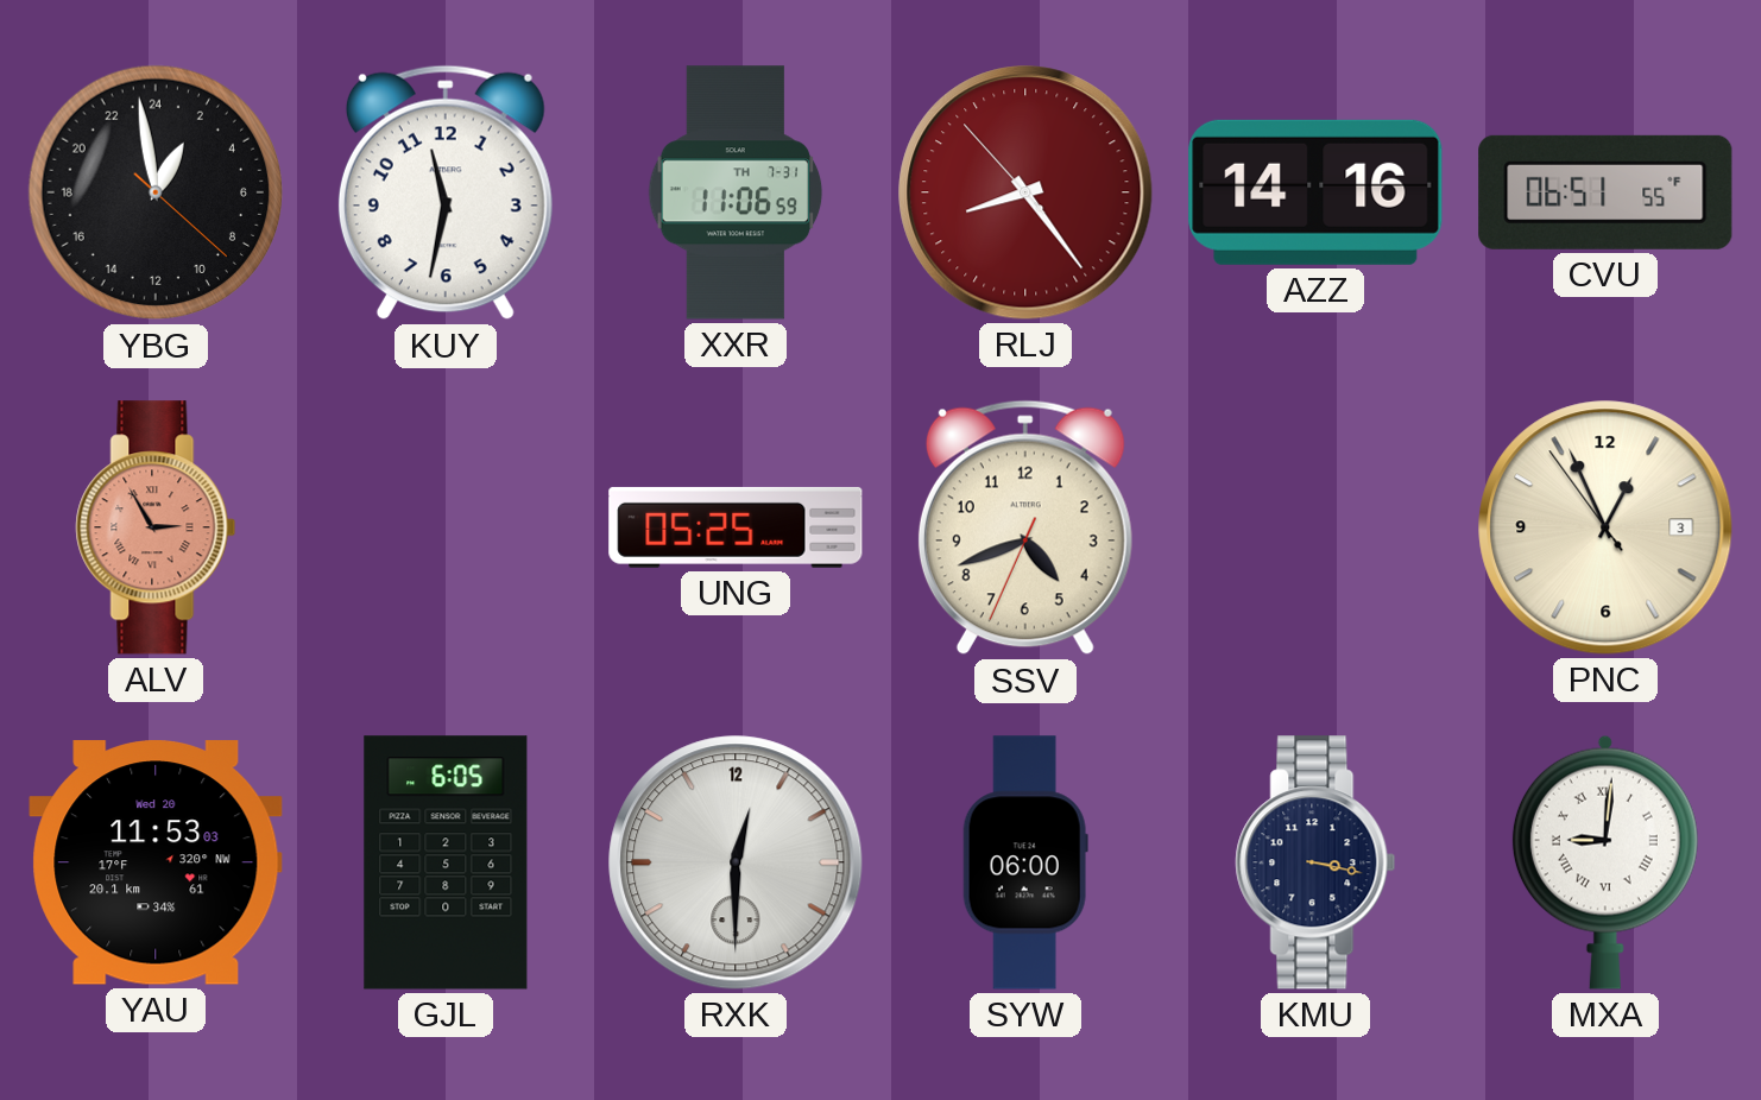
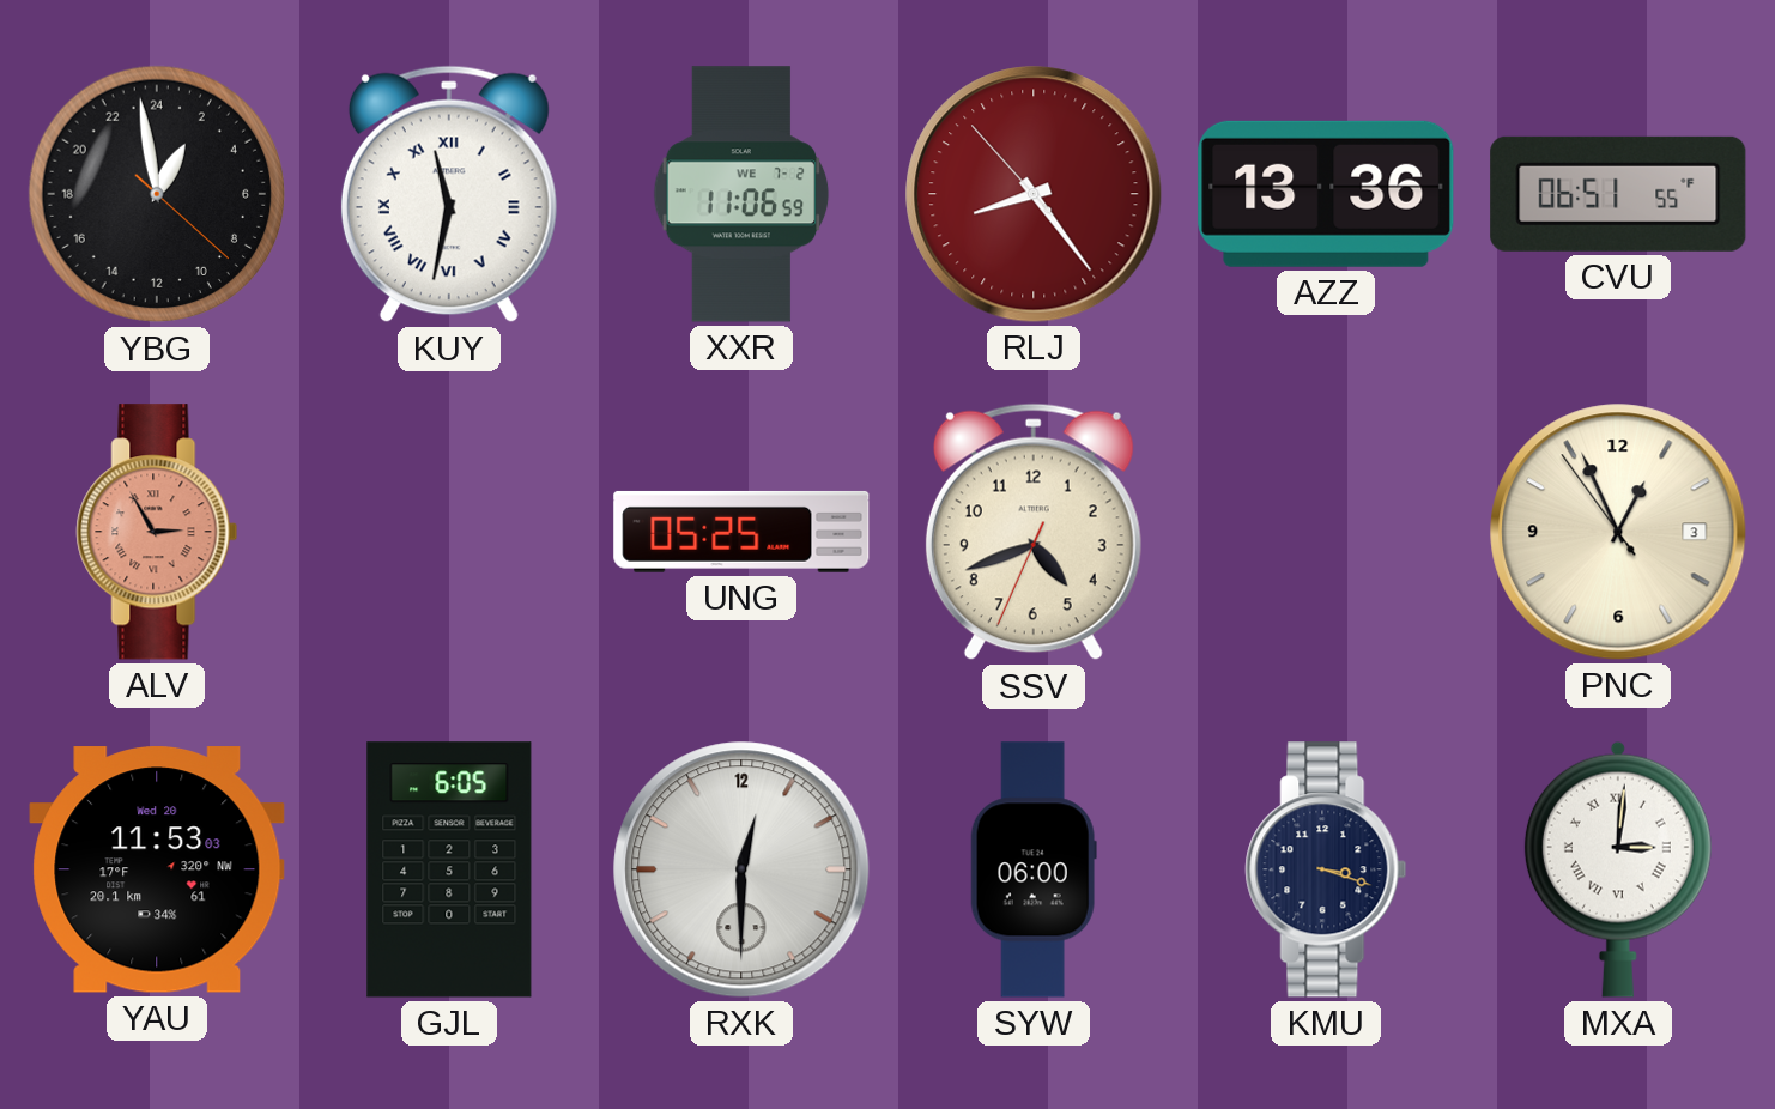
KUY numerals: Arabic -> Roman (449, 194)
XXR date: TH 7-31 -> WE 7-2 (741, 194)
AZZ: 14:16 -> 13:36 (1326, 194)
KMU: 3:17 -> 3:18 (1326, 869)
MXA: 9:01 -> 3:01 (1618, 869)
